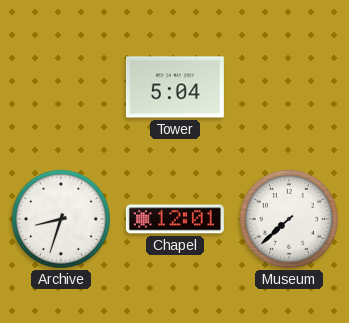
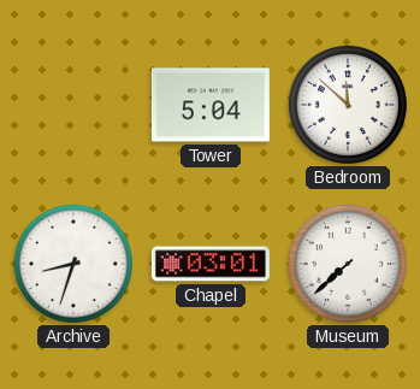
Bedroom: none -> 11:52 (348, 105)
Chapel: 12:01 -> 03:01 (211, 264)
